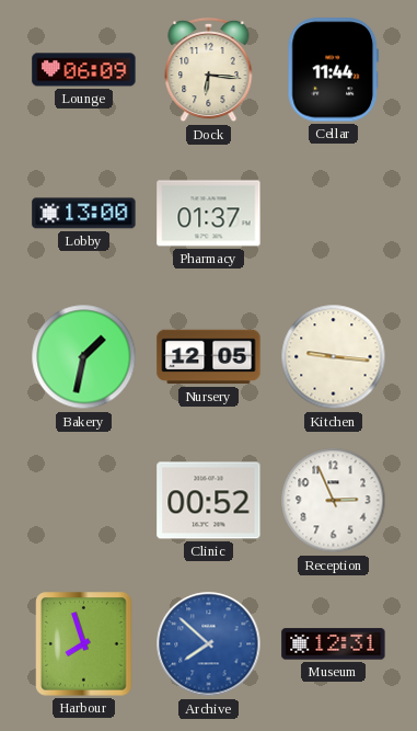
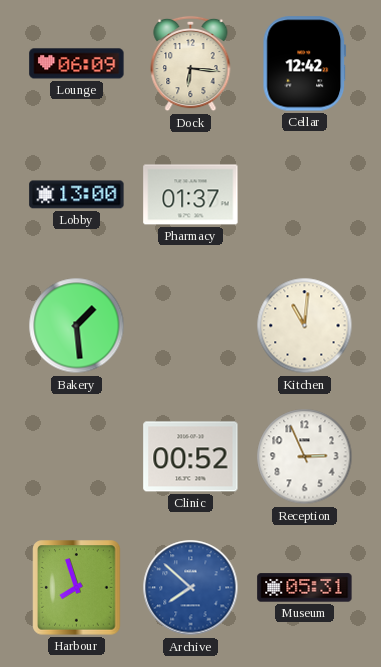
Cellar: 11:44 -> 12:42 (305, 64)
Bakery: 1:32 -> 1:29 (77, 326)
Nursery: 12:05 -> none (209, 357)
Kitchen: 9:16 -> 11:01 (305, 326)
Museum: 12:31 -> 05:31 (305, 588)
